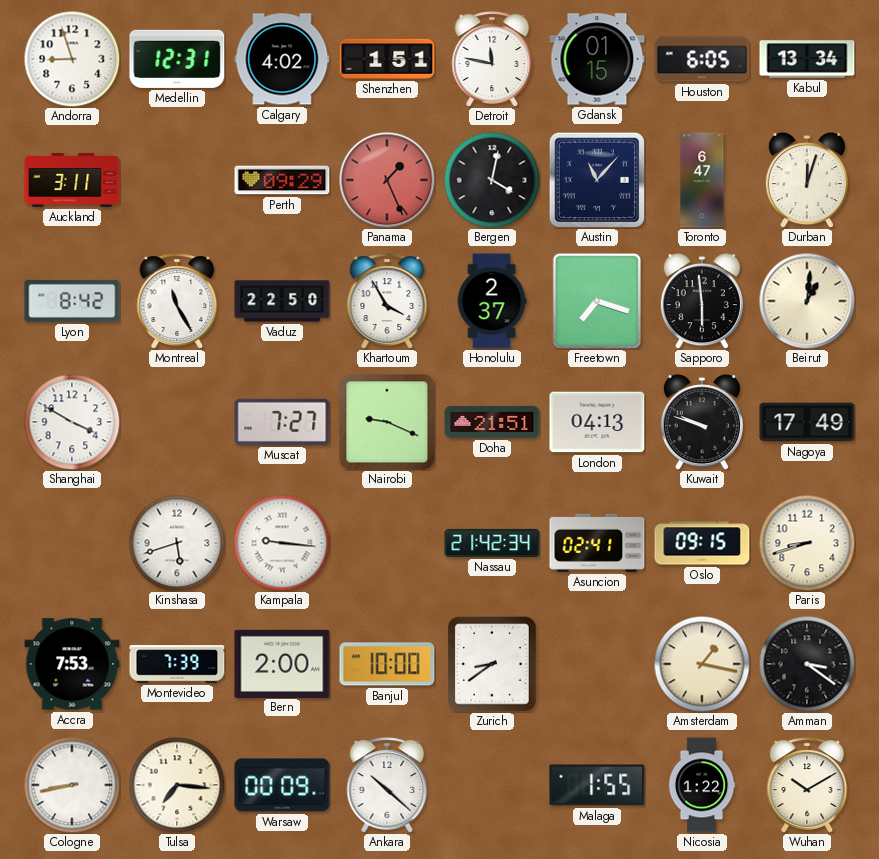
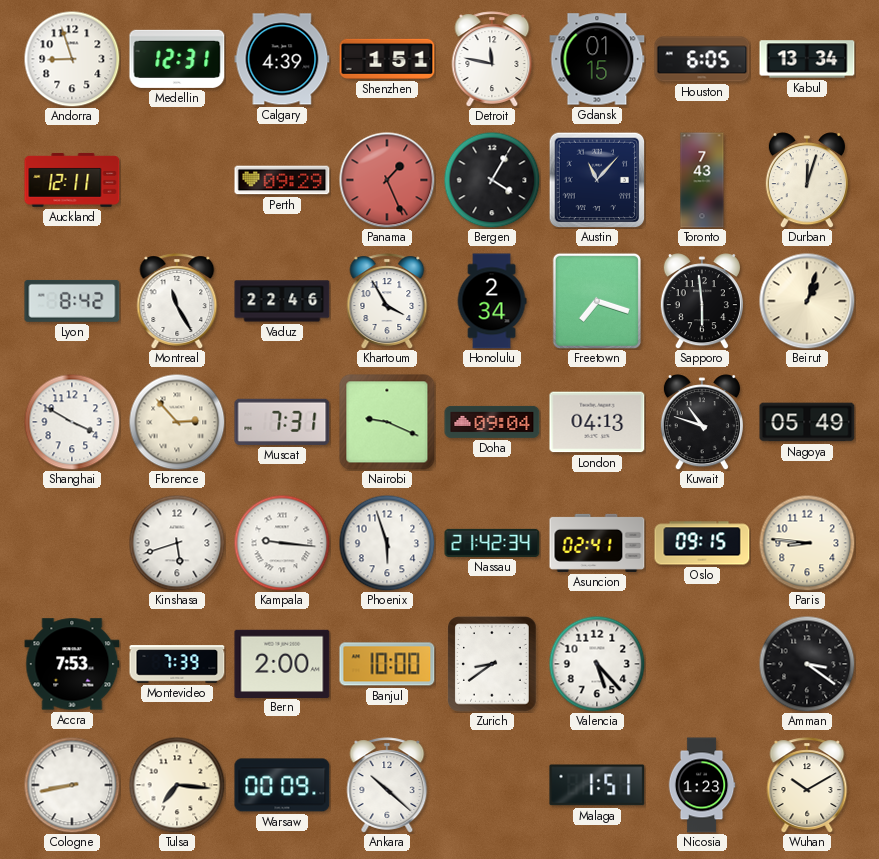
Calgary: 4:02 -> 4:39 (282, 59)
Auckland: 3:11 -> 12:11 (72, 180)
Bergen: 4:02 -> 4:05 (492, 180)
Toronto: 6:47 -> 7:43 (702, 180)
Vaduz: 22:50 -> 22:46 (282, 301)
Honolulu: 2:37 -> 2:34 (492, 301)
Beirut: 1:01 -> 1:03 (807, 301)
Florence: none -> 2:53 (177, 422)
Muscat: 7:27 -> 7:31 (282, 422)
Doha: 21:51 -> 09:04 (492, 422)
Kuwait: 9:48 -> 10:48 (702, 422)
Nagoya: 17:49 -> 05:49 (807, 422)
Phoenix: none -> 5:57 (387, 543)
Paris: 8:42 -> 8:46 (807, 543)
Valencia: none -> 5:23 (597, 664)
Amsterdam: 1:17 -> none (702, 664)
Malaga: 1:55 -> 1:51 (597, 785)
Nicosia: 1:22 -> 1:23 (702, 785)
